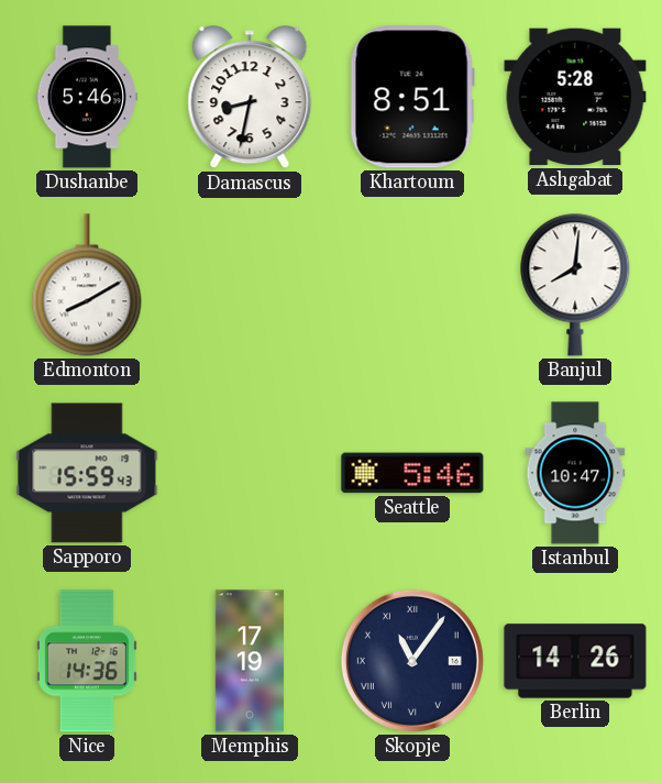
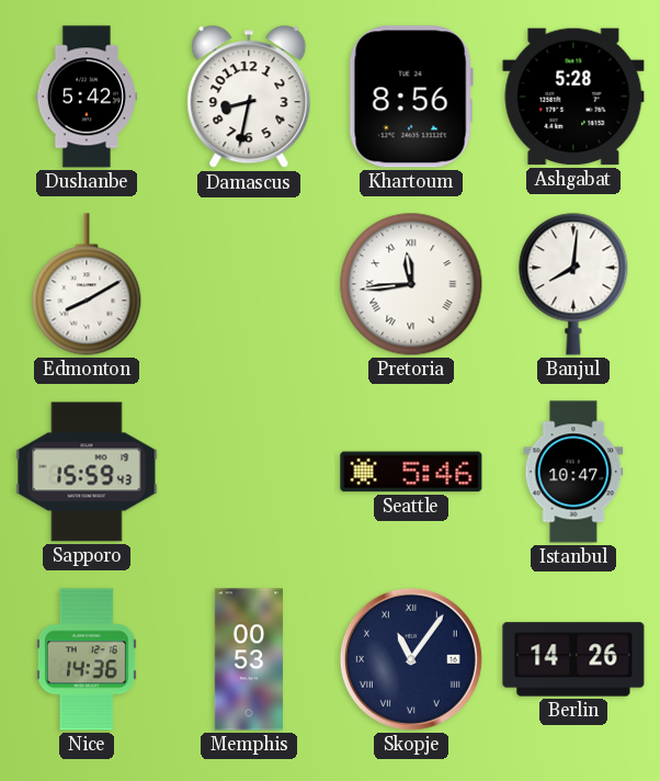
Dushanbe: 5:46 -> 5:42 (87, 97)
Khartoum: 8:51 -> 8:56 (411, 97)
Pretoria: none -> 11:44 (411, 284)
Memphis: 17:19 -> 00:53 (249, 659)
